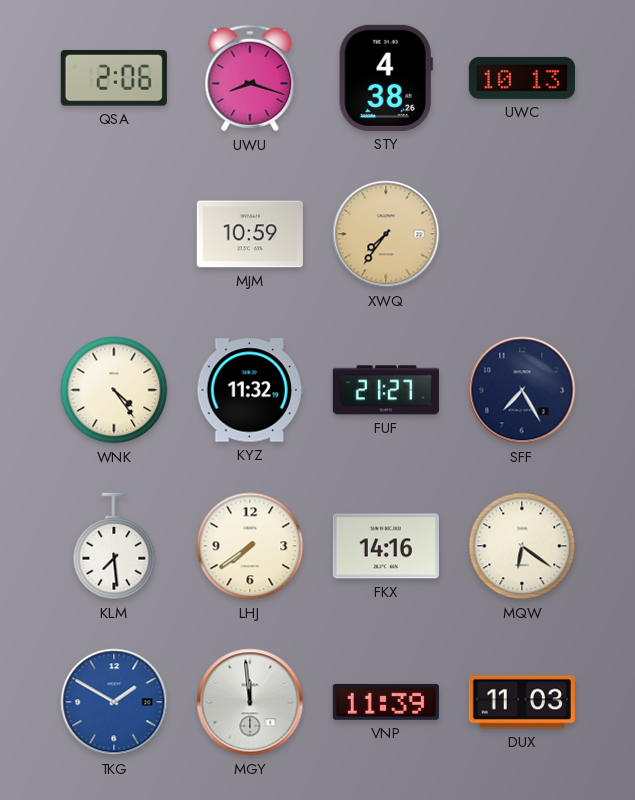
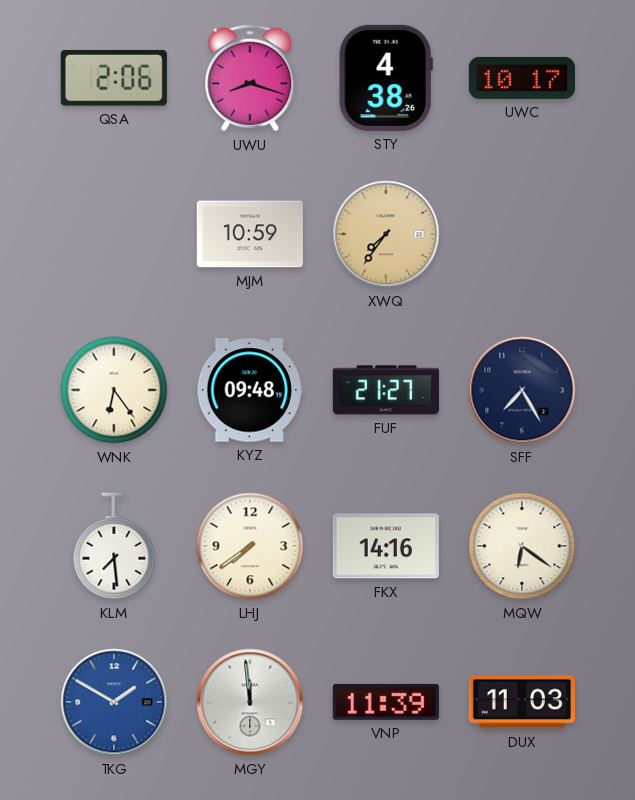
UWC: 10:13 -> 10:17 (522, 78)
WNK: 4:24 -> 6:24 (114, 390)
KYZ: 11:32 -> 09:48 (250, 390)
